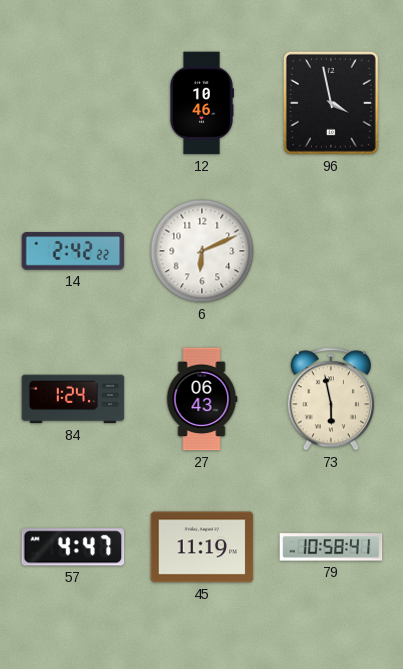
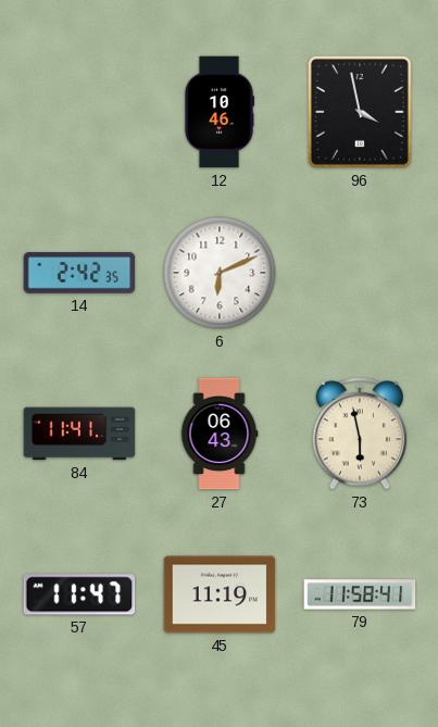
14: 2:42:22 -> 2:42:35 (79, 273)
84: 1:24 -> 11:41 (79, 434)
57: 4:47 -> 11:47 (79, 594)
79: 10:58 -> 11:58 (360, 594)
